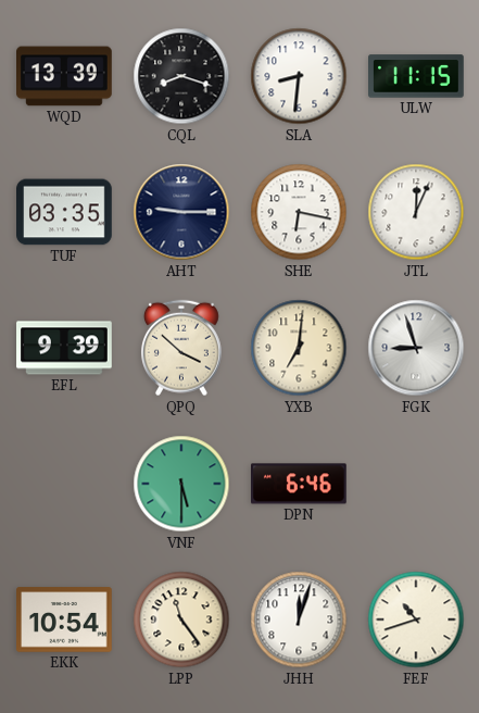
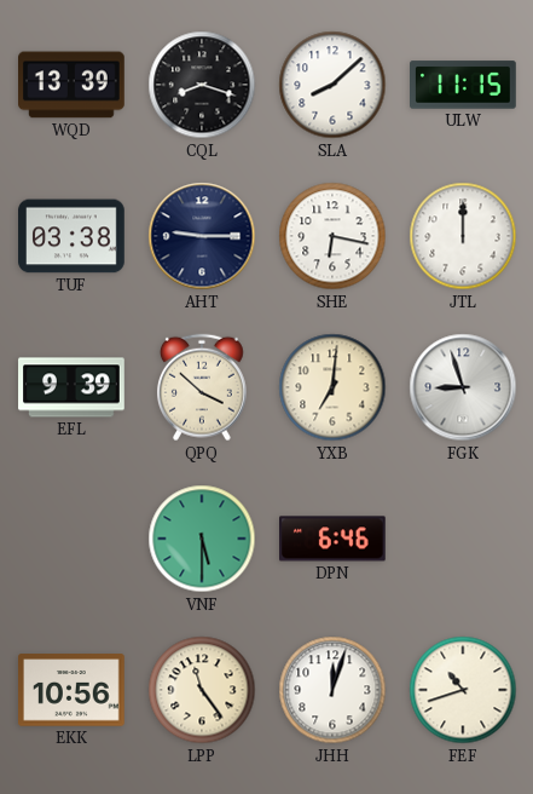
SLA: 8:31 -> 8:08 (332, 85)
TUF: 03:35 -> 03:38 (71, 236)
JTL: 12:04 -> 12:00 (463, 236)
EKK: 10:54 -> 10:56 (71, 690)
